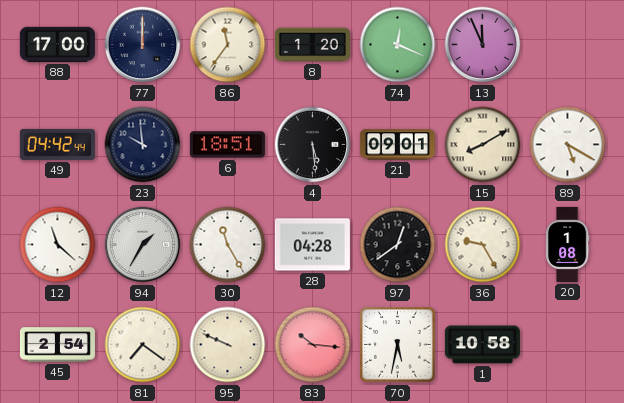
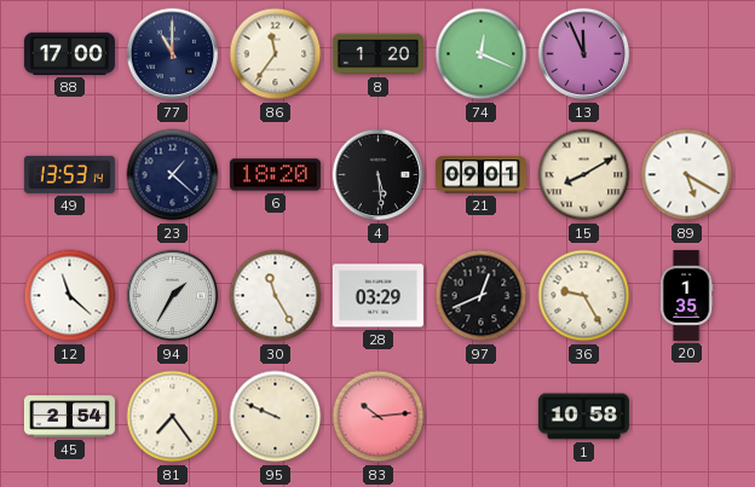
77: 12:00 -> 11:00 (173, 54)
49: 04:42 -> 13:53 (69, 174)
23: 9:59 -> 1:22 (173, 175)
6: 18:51 -> 18:20 (275, 175)
28: 04:28 -> 03:29 (377, 296)
97: 12:39 -> 12:41 (482, 296)
20: 1:08 -> 1:35 (686, 295)
81: 7:21 -> 7:24 (173, 417)
83: 10:16 -> 10:14 (379, 417)
70: 5:32 -> none (398, 345)
